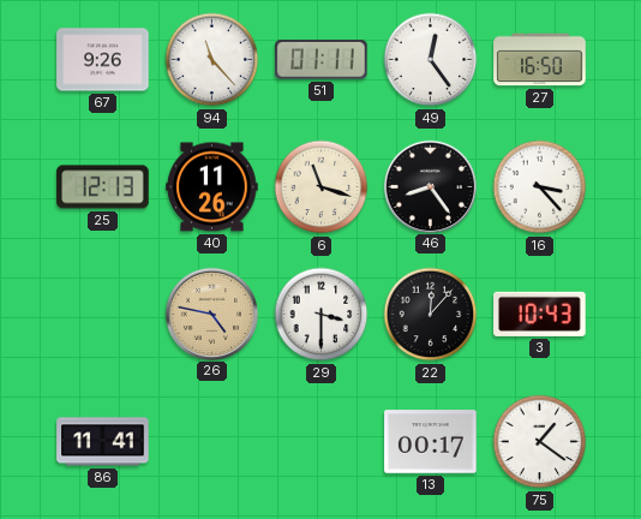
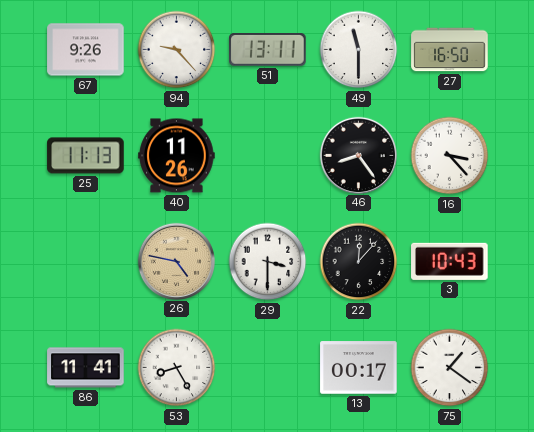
94: 11:23 -> 9:23 (177, 50)
51: 01:11 -> 13:11 (268, 50)
49: 12:24 -> 11:30 (359, 50)
25: 12:13 -> 11:13 (86, 156)
6: 11:18 -> none (322, 187)
53: none -> 8:25 (177, 368)
